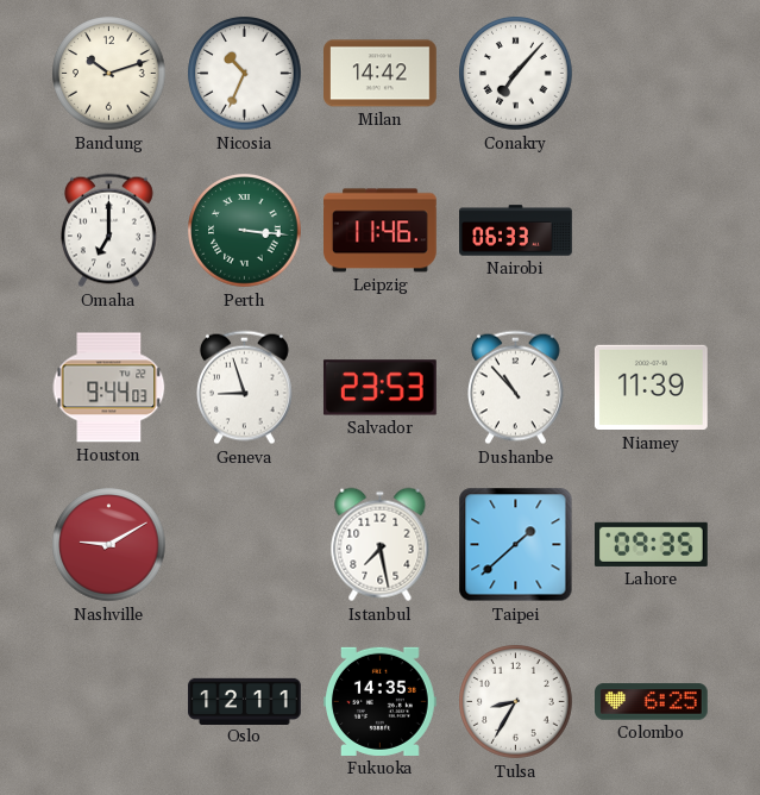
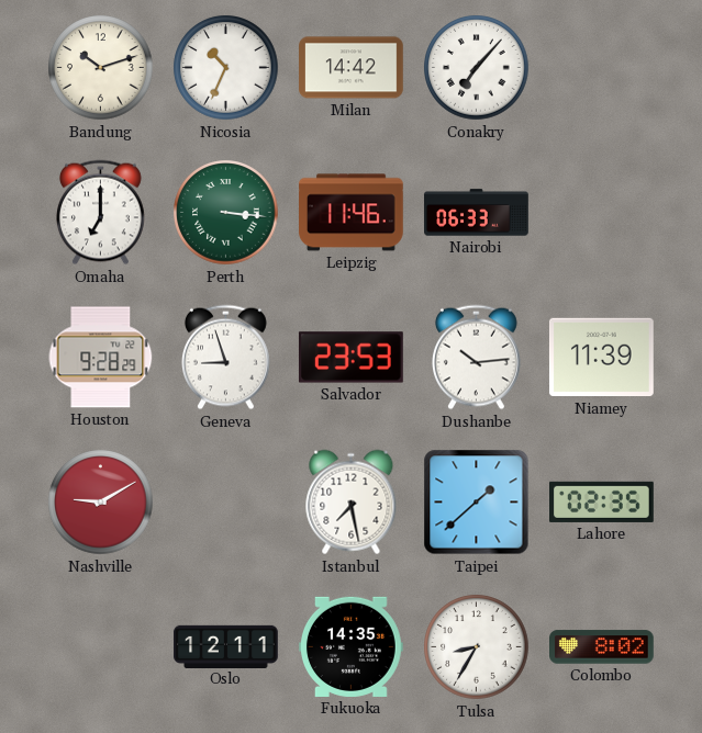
Houston: 9:44 -> 9:28 (101, 358)
Dushanbe: 10:53 -> 10:14 (476, 358)
Lahore: 09:35 -> 02:35 (602, 501)
Colombo: 6:25 -> 8:02 (602, 647)
